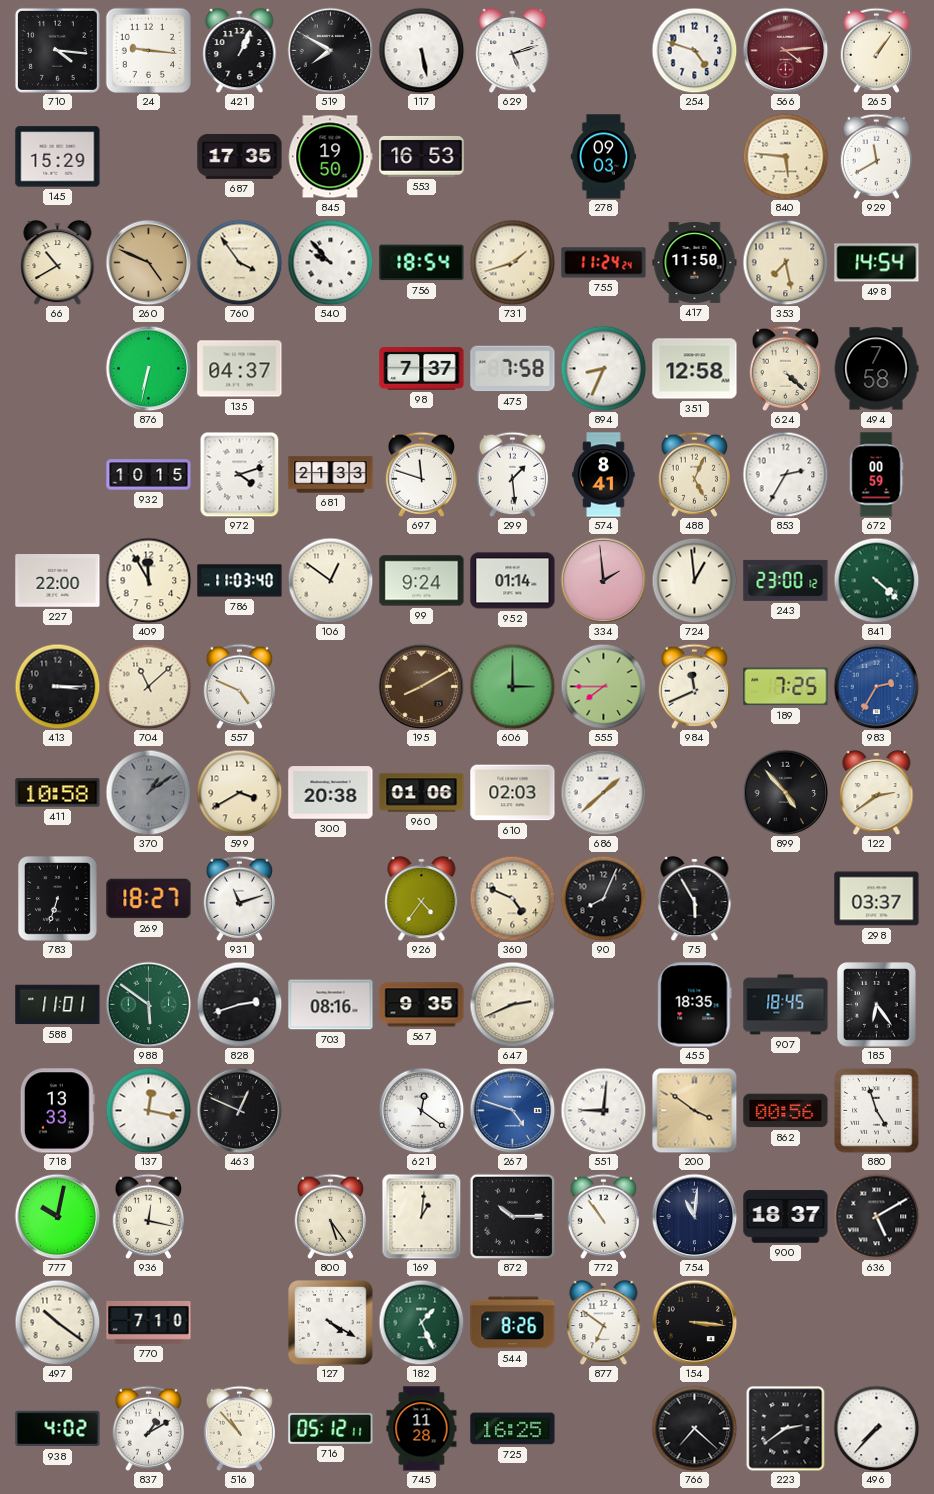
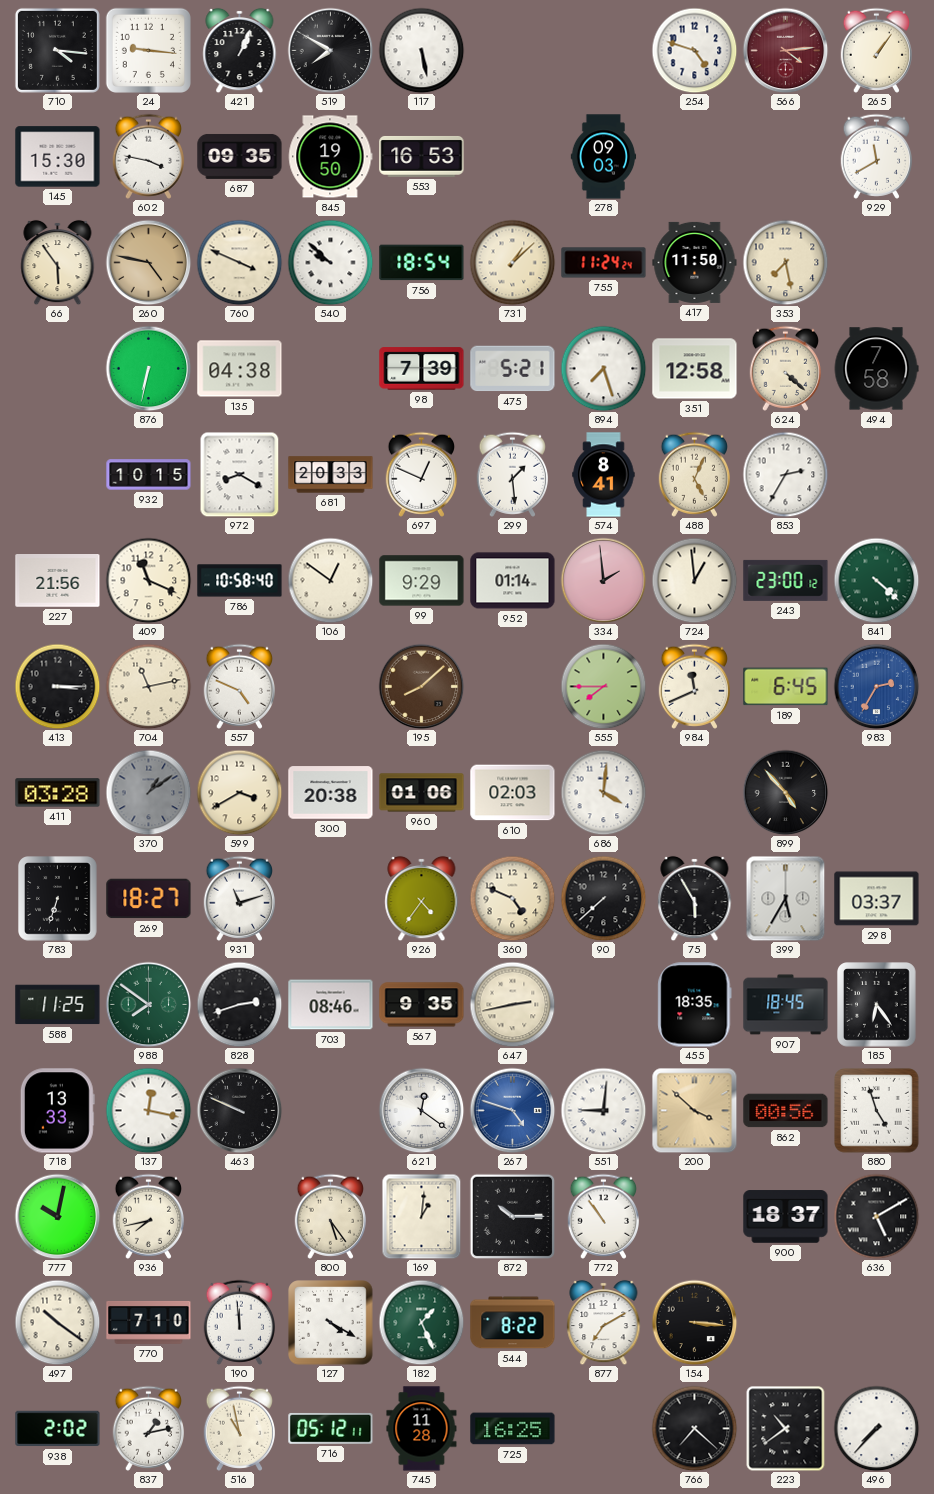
629: 5:12 -> none (513, 50)
145: 15:29 -> 15:30 (58, 157)
602: none -> 3:47 (148, 156)
687: 17:35 -> 09:35 (240, 156)
840: 5:46 -> none (785, 156)
66: 10:40 -> 5:54 (58, 262)
260: 4:49 -> 4:47 (148, 262)
760: 3:54 -> 3:49 (239, 262)
540: 9:53 -> 9:52 (330, 262)
731: 1:42 -> 1:08 (512, 262)
498: 14:54 -> none (877, 263)
135: 04:37 -> 04:38 (240, 369)
98: 7:37 -> 7:39 (422, 369)
475: 7:58 -> 5:21 (513, 369)
894: 8:34 -> 7:27 (603, 368)
972: 4:12 -> 8:20 (240, 474)
681: 21:33 -> 20:33 (331, 475)
697: 11:48 -> 12:49 (421, 474)
672: 00:59 -> none (876, 475)
227: 22:00 -> 21:56 (58, 581)
409: 11:55 -> 11:19 (148, 580)
786: 11:03 -> 10:58 (240, 581)
99: 9:24 -> 9:29 (422, 581)
704: 11:08 -> 11:13 (148, 686)
195: 8:10 -> 8:08 (421, 686)
606: 3:00 -> none (512, 686)
189: 7:25 -> 6:45 (786, 687)
411: 10:58 -> 03:28 (58, 793)
686: 1:38 -> 4:01 (603, 792)
122: 2:39 -> none (877, 792)
90: 8:04 -> 7:38 (603, 898)
399: none -> 5:35 (786, 898)
588: 11:01 -> 11:25 (58, 1005)
988: 5:51 -> 7:51 (148, 1004)
703: 08:16 -> 08:46 (331, 1005)
647: 2:41 -> 2:43 (512, 1004)
463: 12:49 -> 9:49 (239, 1110)
200: 3:51 -> 3:52 (694, 1110)
936: 12:17 -> 7:43 (148, 1216)
754: 11:01 -> none (694, 1216)
190: none -> 11:59 (239, 1322)
544: 8:26 -> 8:22 (513, 1323)
877: 6:51 -> 7:10 (604, 1322)
938: 4:02 -> 2:02 (58, 1429)
837: 1:10 -> 1:13 (148, 1428)
516: 10:53 -> 10:58 (239, 1428)
223: 2:39 -> 10:39 (786, 1428)
